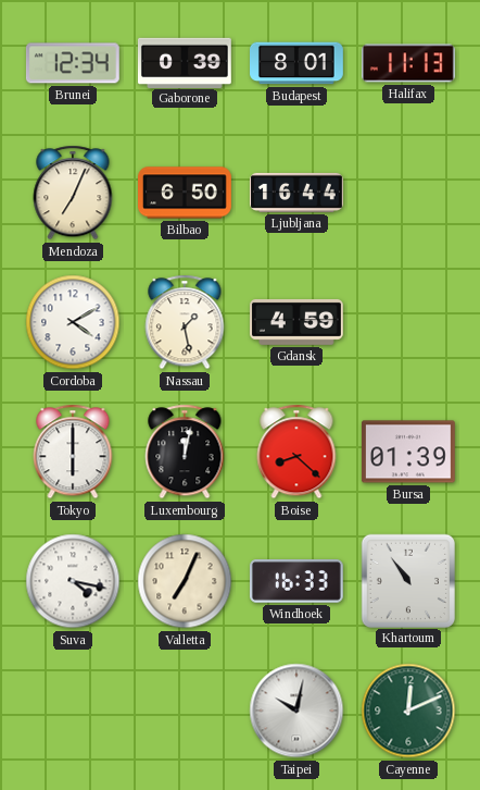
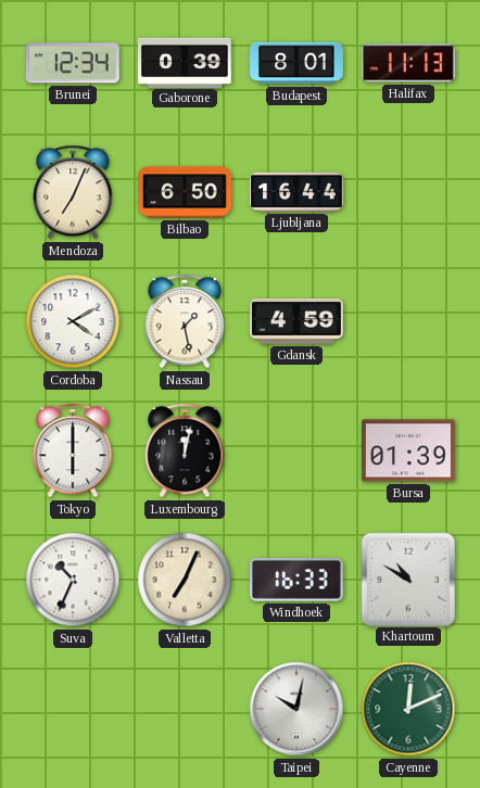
Boise: 8:22 -> none (296, 452)
Suva: 4:17 -> 10:34 (73, 580)
Khartoum: 10:54 -> 10:50 (407, 579)
